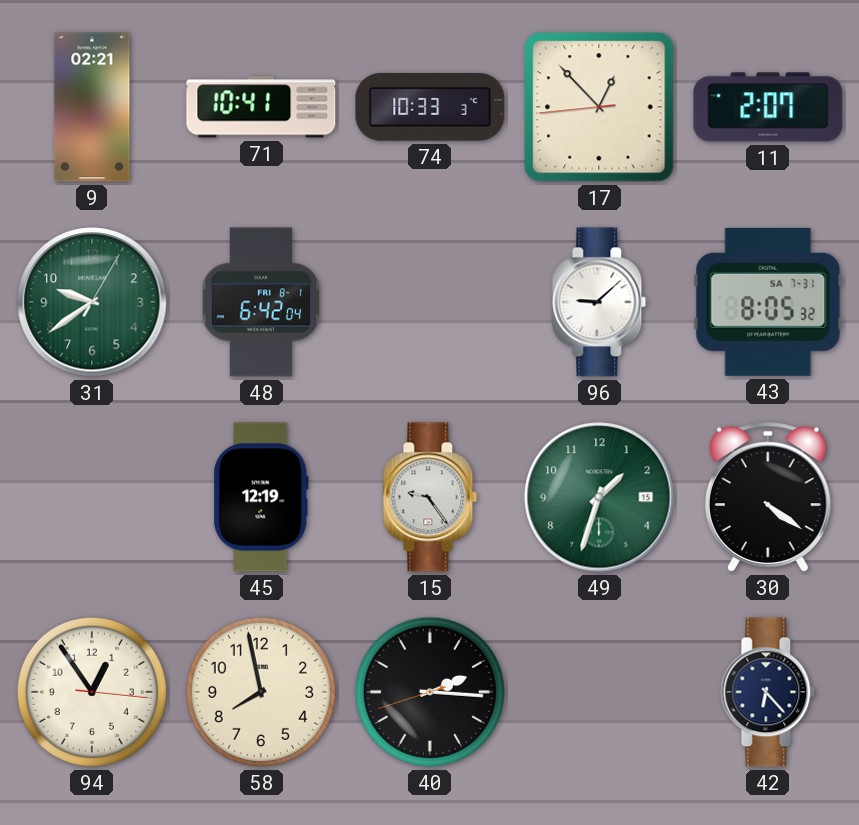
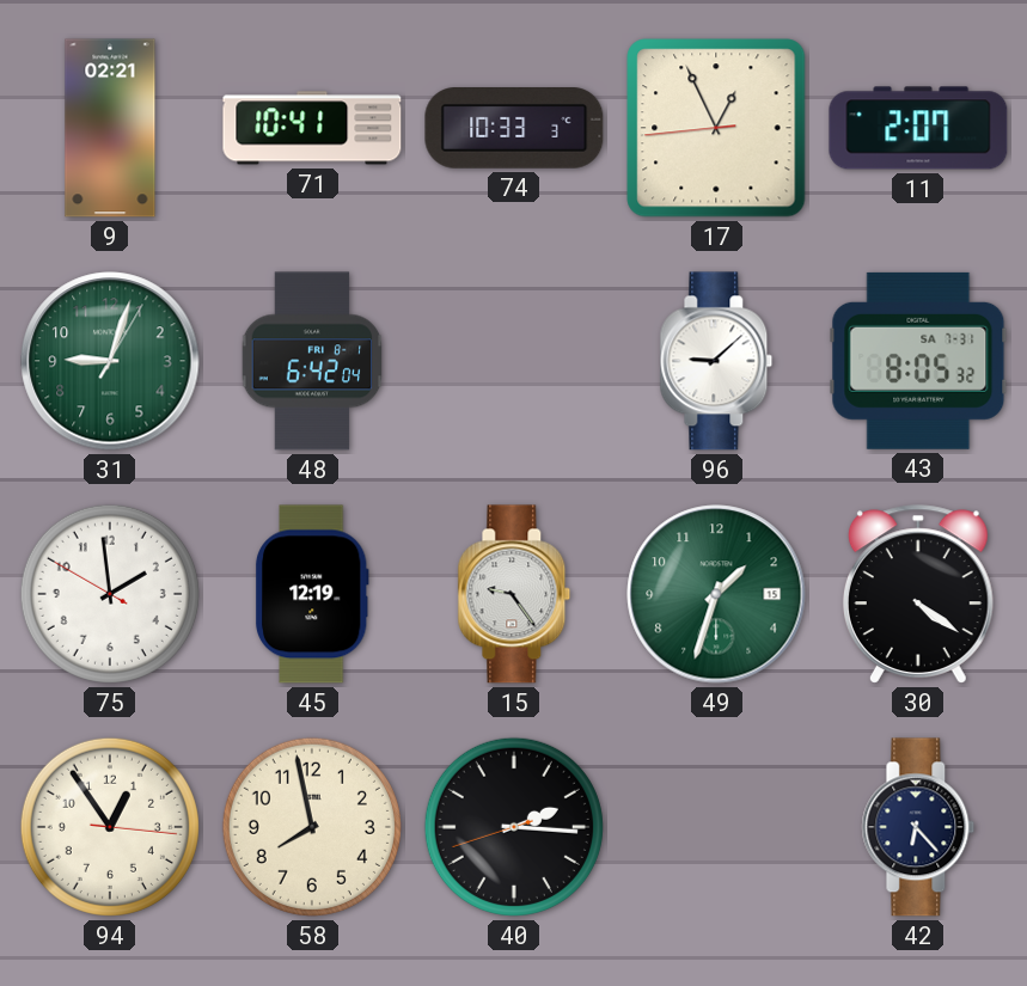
17: 12:52 -> 12:55 (716, 128)
31: 9:39 -> 9:03 (110, 361)
75: none -> 1:58 (110, 594)
